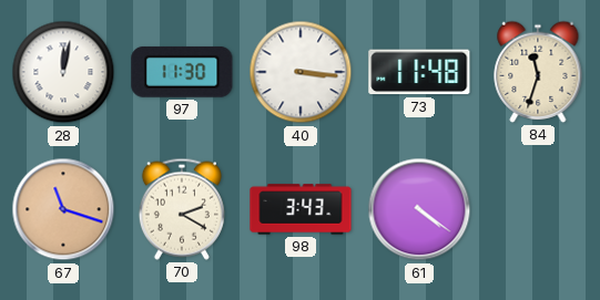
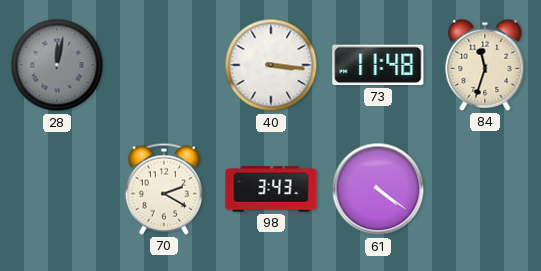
28 dial: white -> grey (57, 65)
97: 11:30 -> none (182, 72)
67: 11:18 -> none (63, 209)
